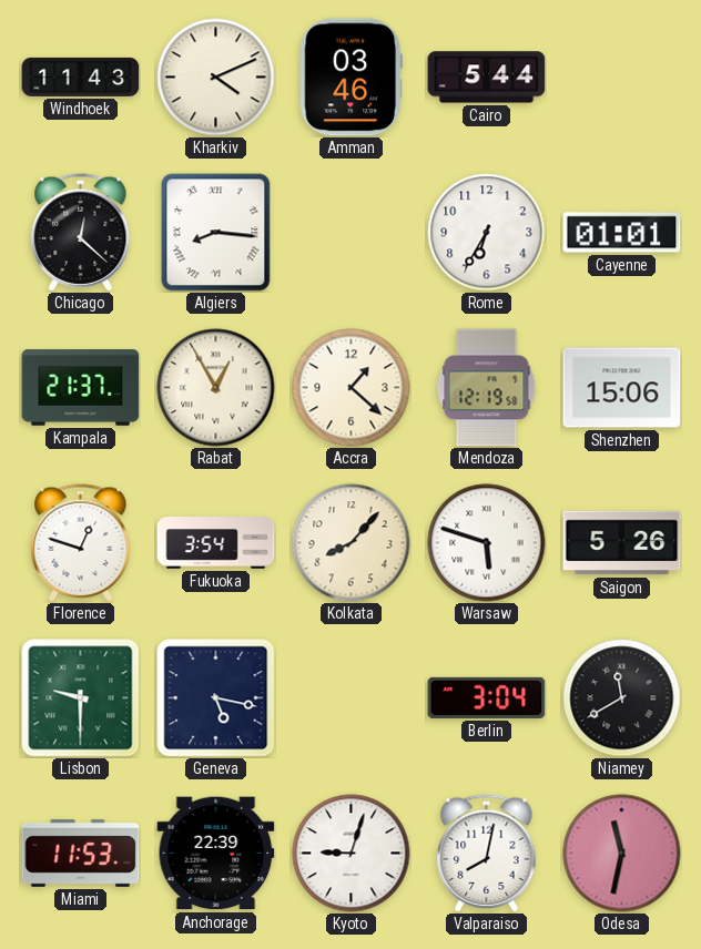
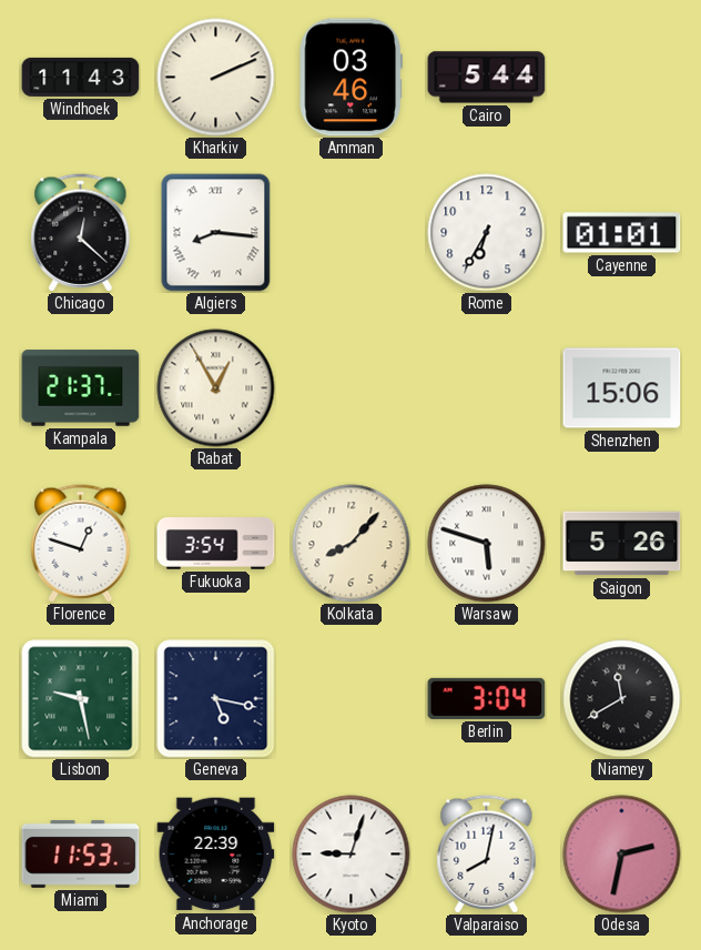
Kharkiv: 4:11 -> 2:11 (216, 78)
Accra: 1:22 -> none (352, 388)
Mendoza: 12:19 -> none (487, 388)
Lisbon: 9:30 -> 9:28 (81, 699)
Odesa: 11:32 -> 2:32 (622, 855)
